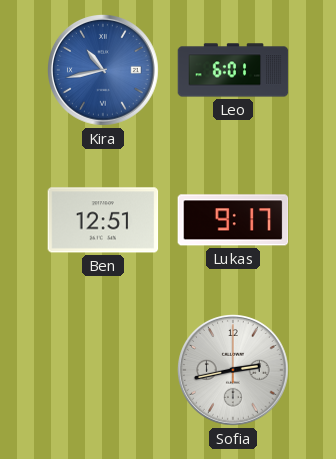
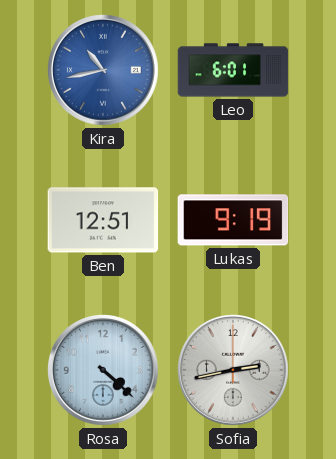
Lukas: 9:17 -> 9:19 (233, 220)
Rosa: none -> 4:22 (104, 371)
